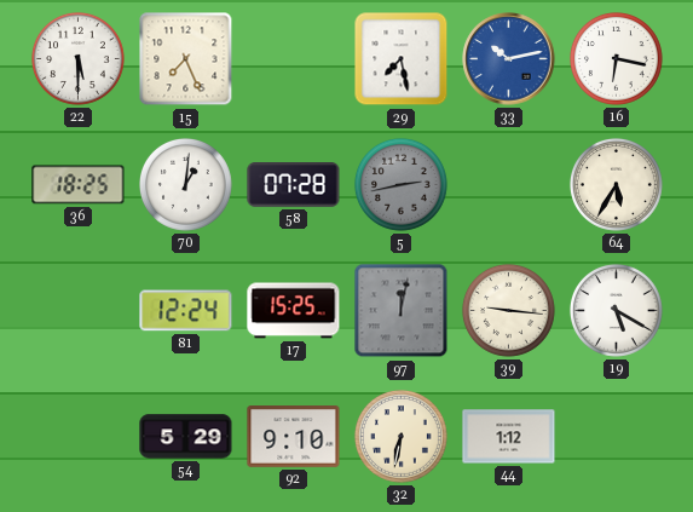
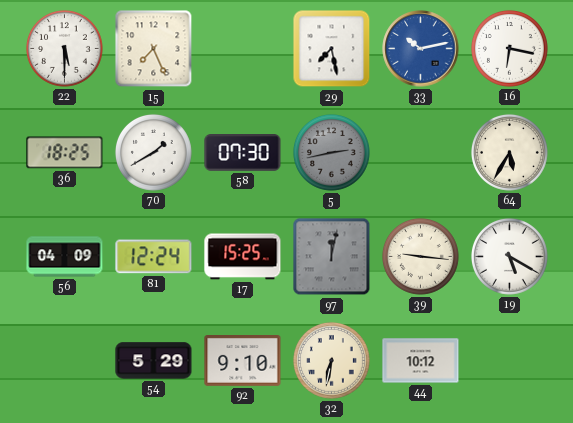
70: 1:01 -> 1:40 (154, 153)
58: 07:28 -> 07:30 (243, 153)
56: none -> 04:09 (65, 257)
44: 1:12 -> 10:12 (421, 361)
